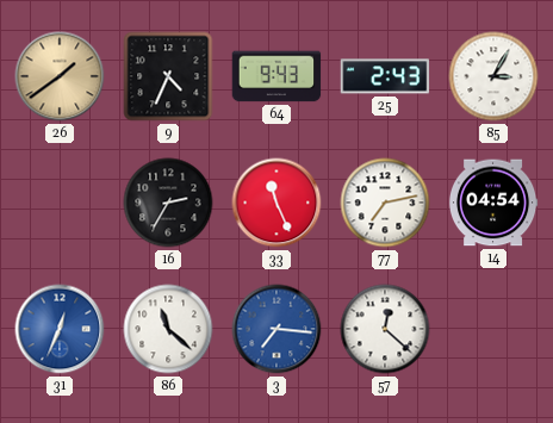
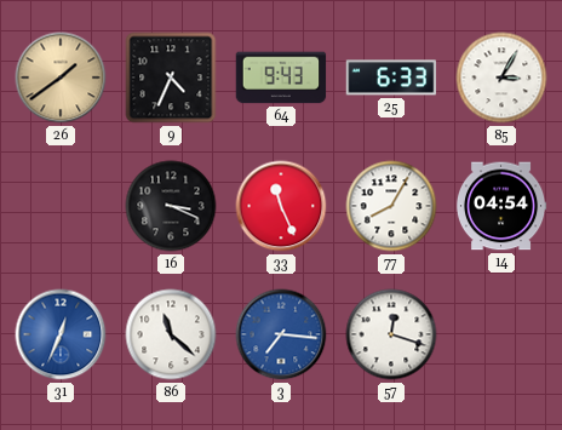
25: 2:43 -> 6:33 (391, 78)
16: 2:35 -> 3:19 (171, 206)
77: 7:13 -> 8:05 (391, 206)
57: 12:22 -> 12:18 (391, 334)
